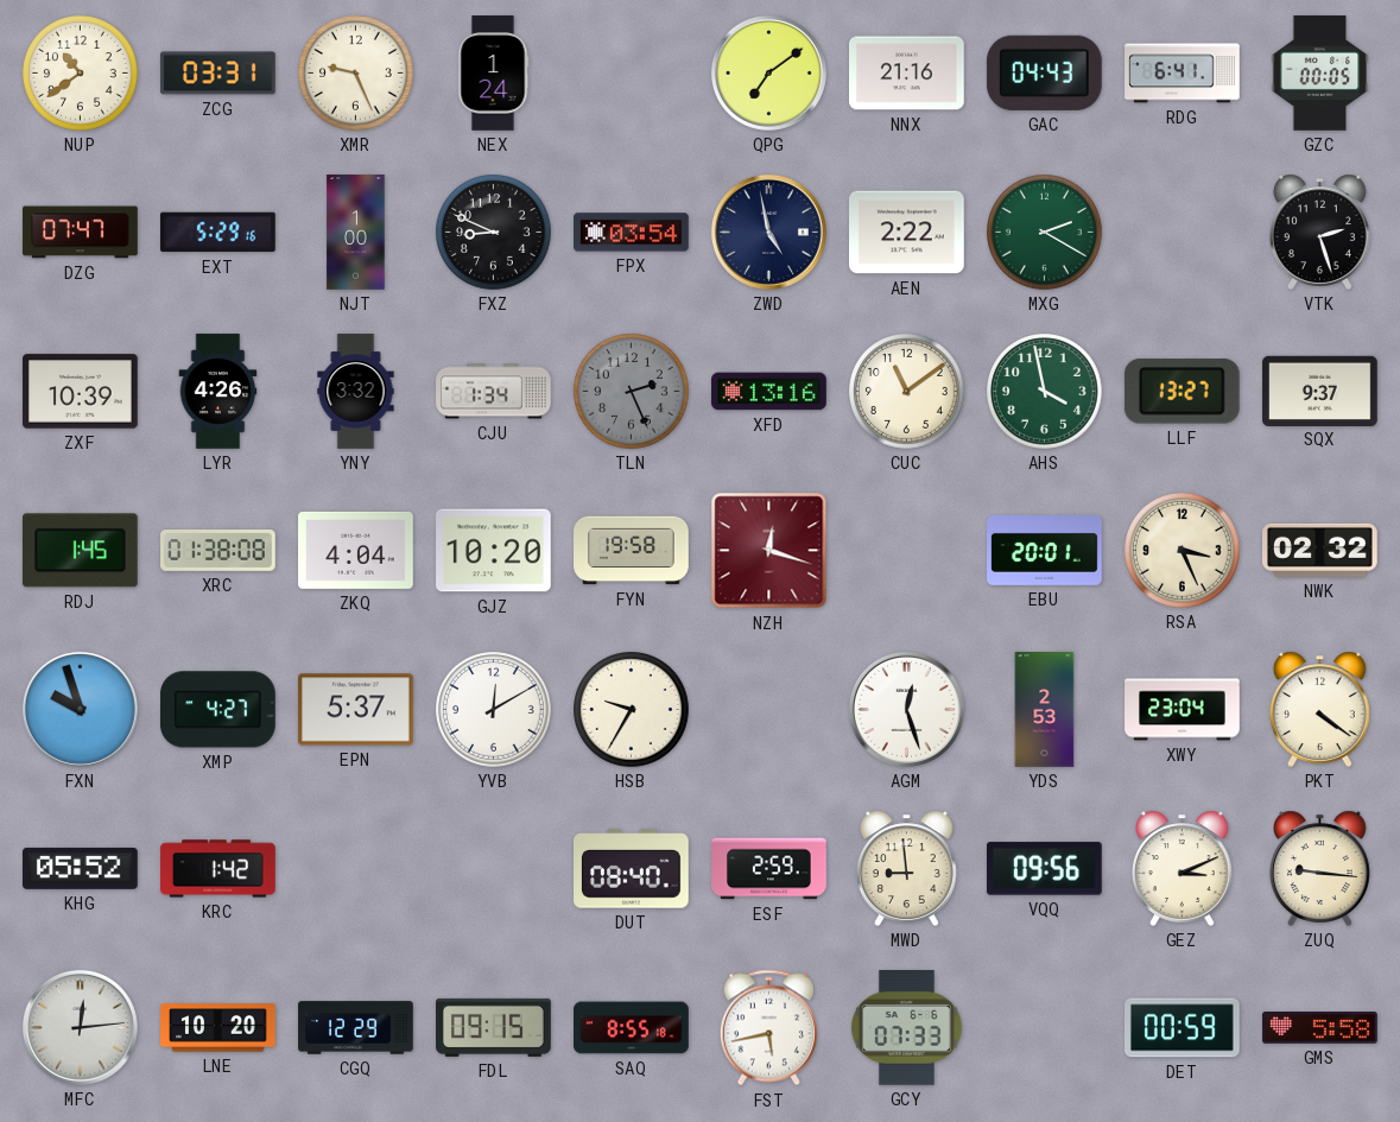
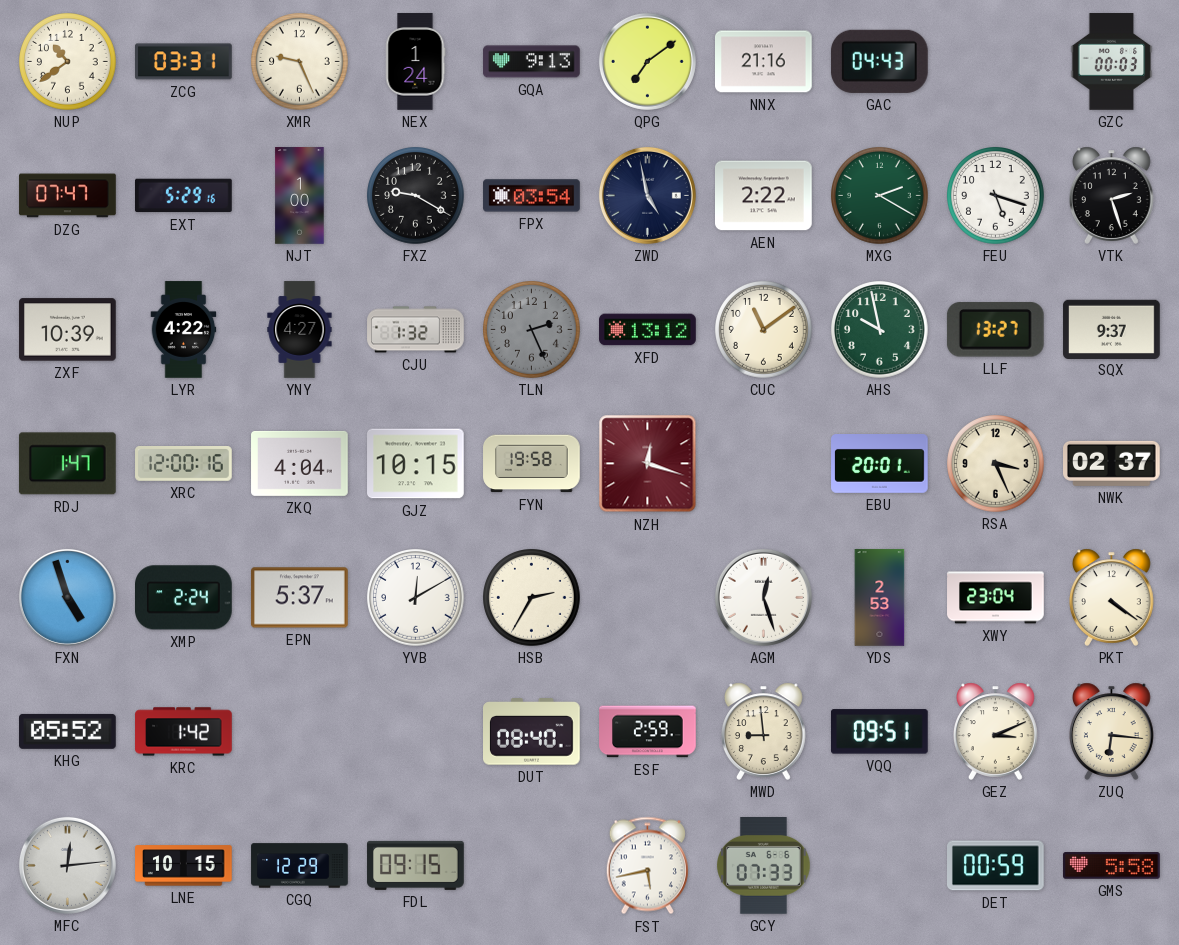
GQA: none -> 9:13 (532, 62)
RDG: 6:41 -> none (1183, 74)
GZC: 00:05 -> 00:03 (1112, 62)
FXZ: 8:49 -> 9:20 (416, 196)
FEU: none -> 5:18 (996, 196)
LYR: 4:26 -> 4:22 (184, 330)
YNY: 3:32 -> 4:27 (300, 330)
CJU: 1:34 -> 1:32 (416, 330)
XFD: 13:16 -> 13:12 (648, 330)
AHS: 3:58 -> 9:58 (880, 330)
RDJ: 1:45 -> 1:47 (67, 464)
XRC: 01:38 -> 12:00 (184, 464)
GJZ: 10:20 -> 10:15 (416, 464)
NWK: 02:32 -> 02:37 (1112, 463)
FXN: 9:57 -> 4:57 (67, 597)
XMP: 4:27 -> 2:24 (184, 598)
HSB: 9:35 -> 2:35 (532, 598)
VQQ: 09:56 -> 09:51 (879, 732)
ZUQ: 9:16 -> 6:16 (1112, 731)
LNE: 10:20 -> 10:15 (184, 866)
SAQ: 8:55 -> none (632, 1028)
